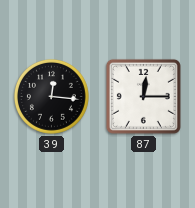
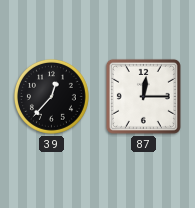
39: 12:16 -> 12:37 (51, 96)
